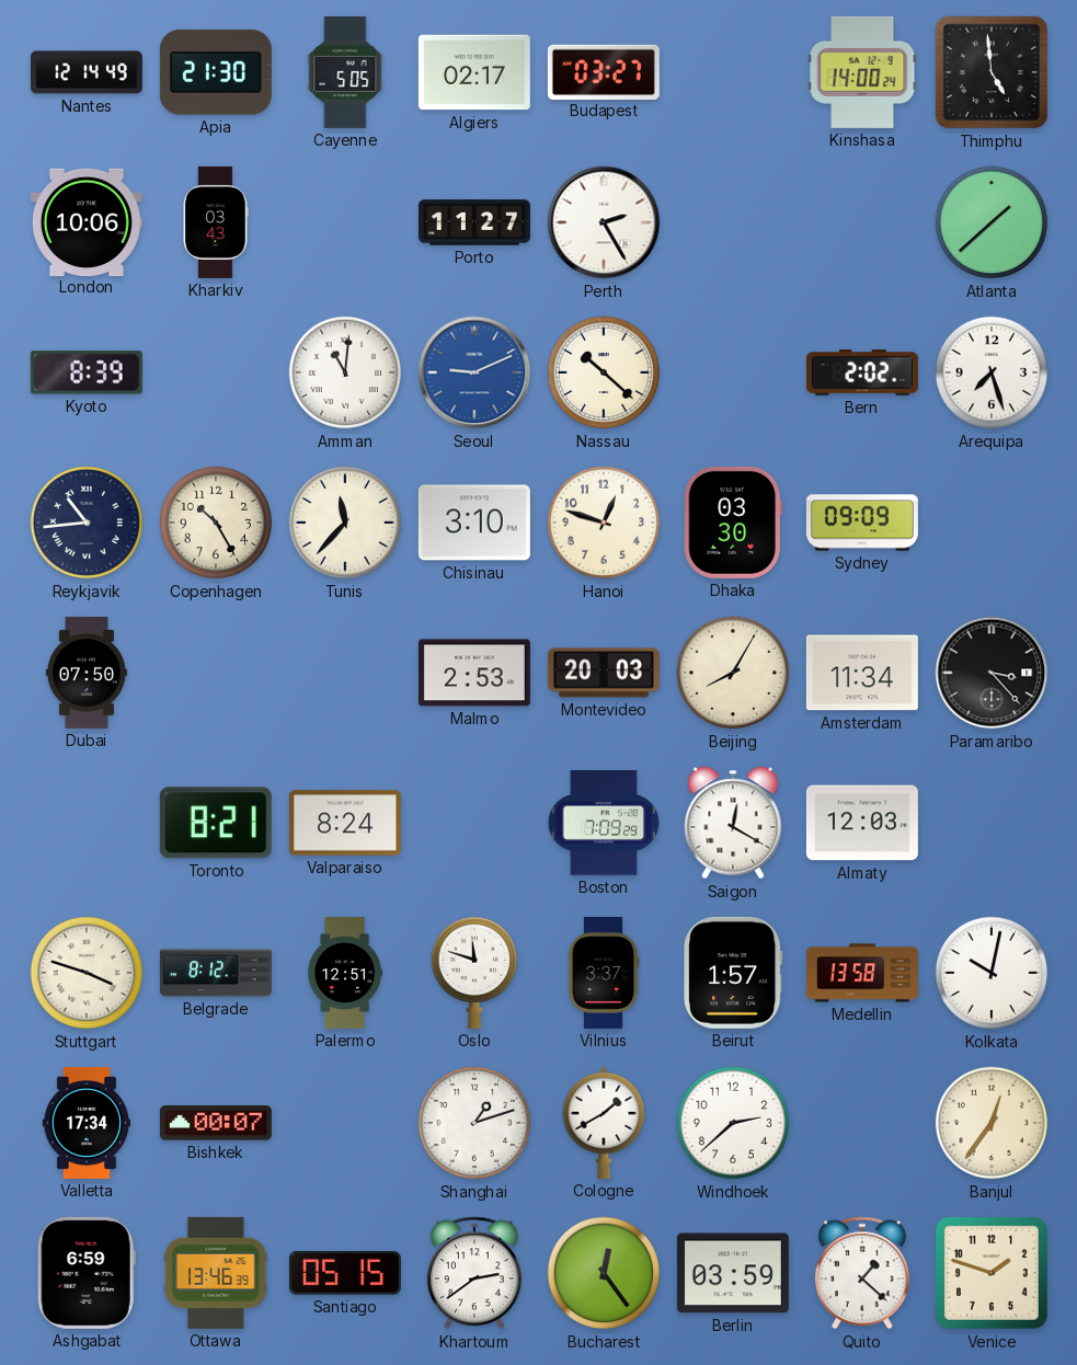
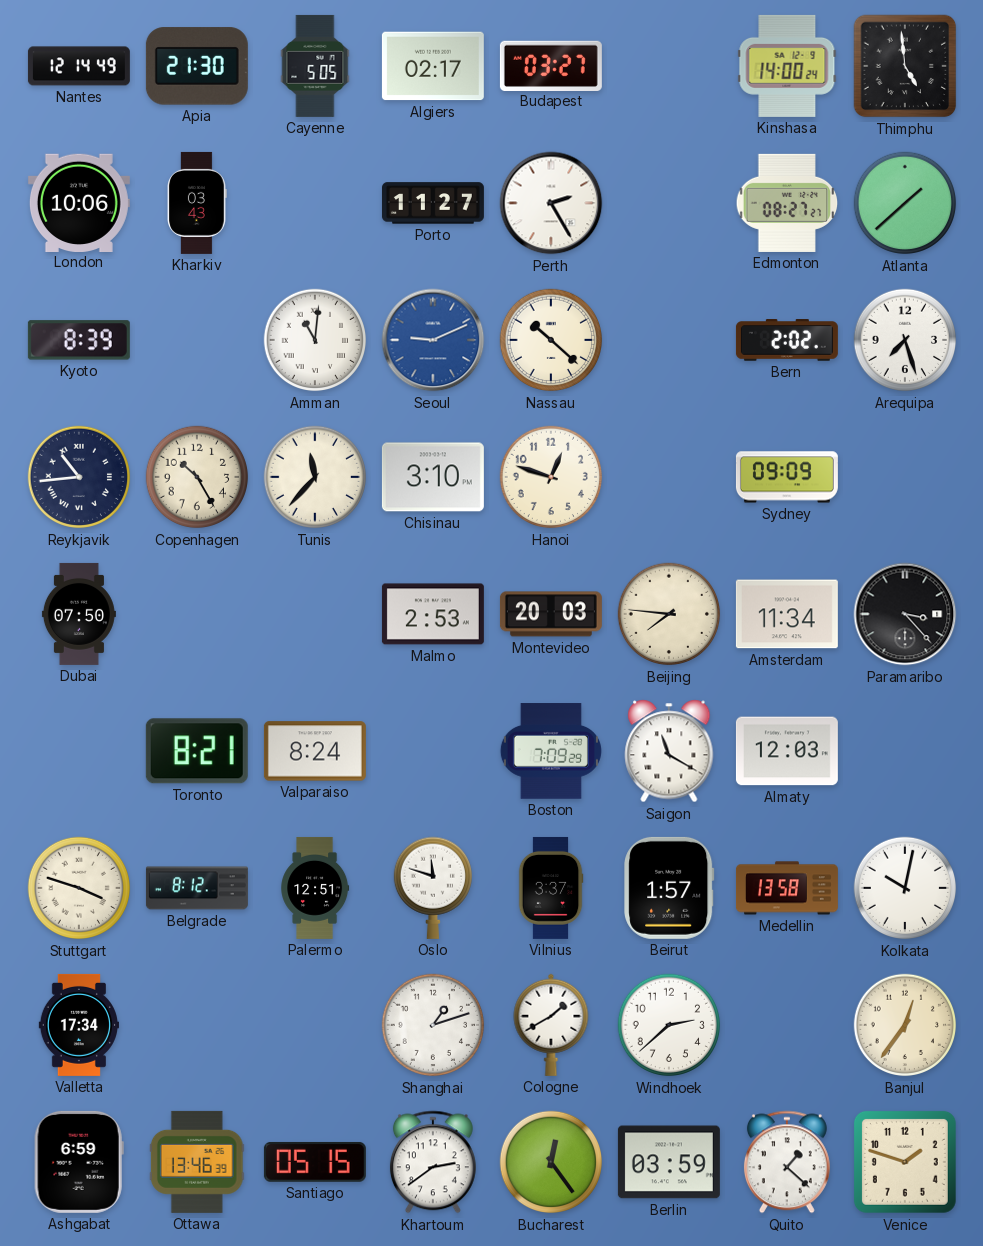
Edmonton: none -> 08:27 (787, 203)
Dhaka: 03:30 -> none (733, 523)
Beijing: 8:05 -> 7:46 (669, 614)
Saigon: 12:20 -> 11:20 (669, 751)
Bishkek: 00:07 -> none (216, 1123)
